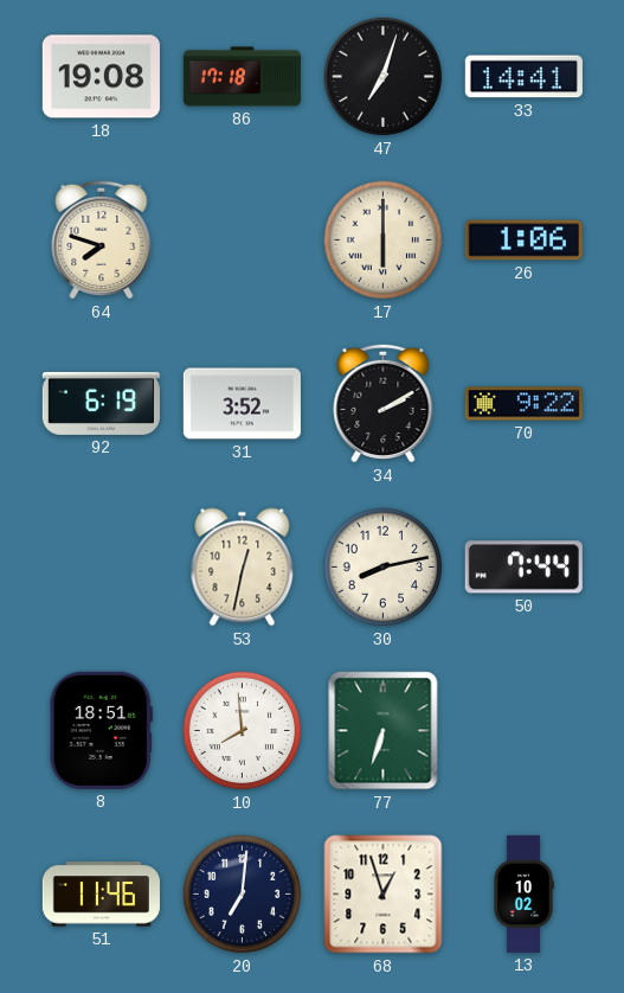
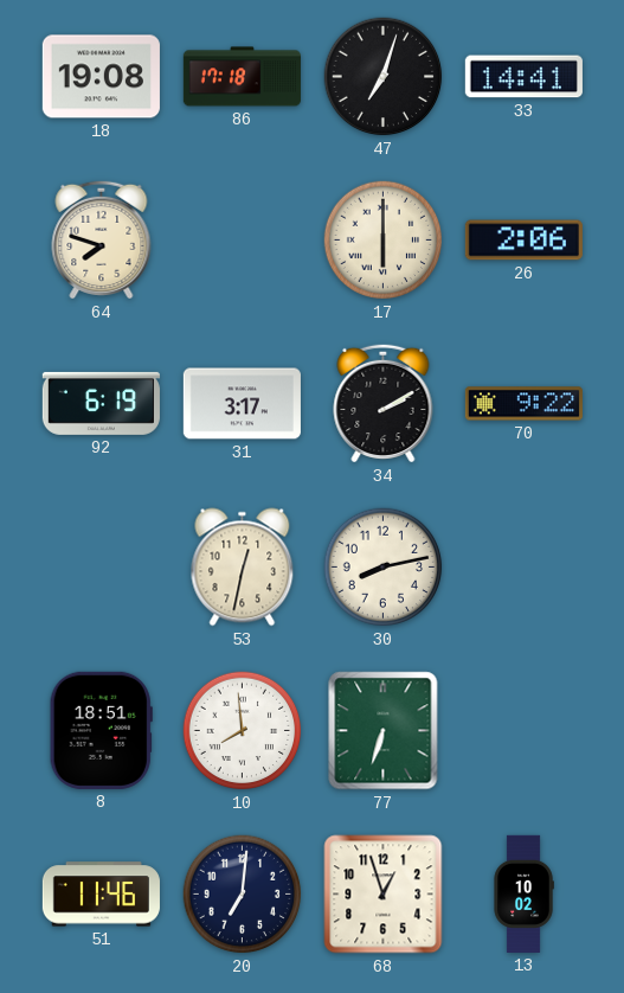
26: 1:06 -> 2:06 (523, 241)
31: 3:52 -> 3:17 (242, 404)
50: 7:44 -> none (523, 568)
